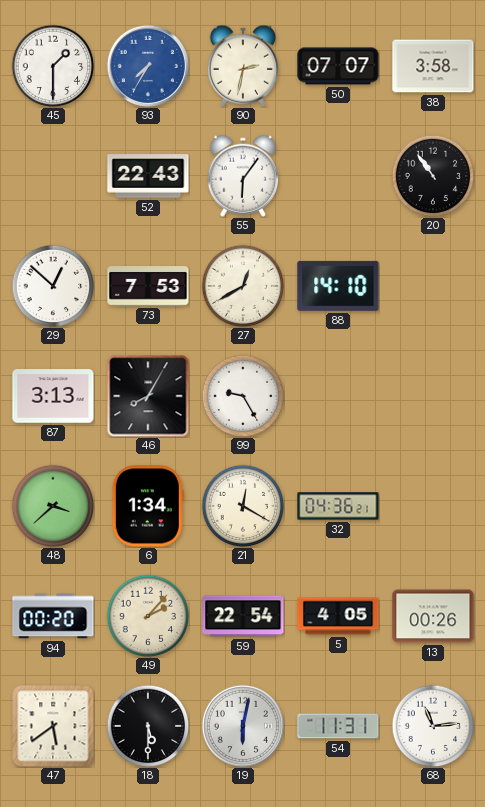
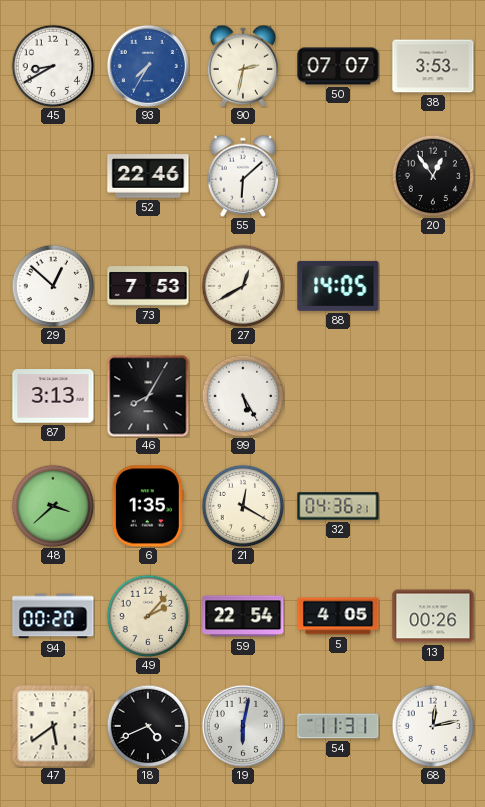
45: 1:30 -> 8:40 (53, 66)
38: 3:58 -> 3:53 (433, 66)
52: 22:43 -> 22:46 (148, 176)
55: 6:06 -> 6:08 (242, 176)
20: 10:54 -> 12:54 (433, 176)
88: 14:10 -> 14:05 (338, 286)
99: 9:25 -> 5:25 (243, 396)
6: 1:34 -> 1:35 (148, 506)
18: 5:30 -> 4:41 (148, 726)
68: 11:14 -> 12:13 (433, 726)
